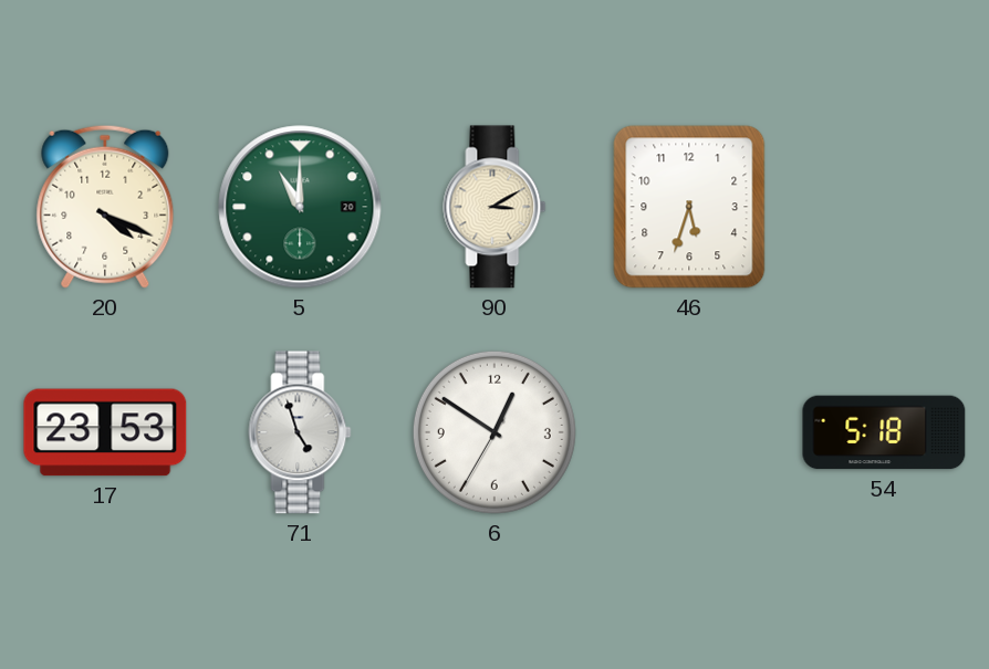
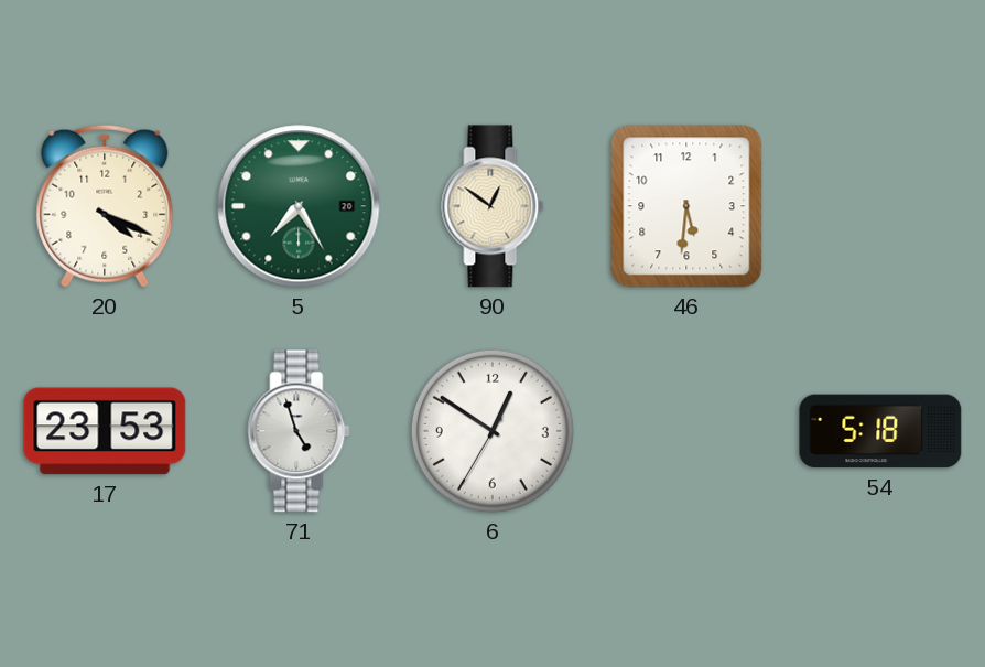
5: 11:00 -> 7:25 (299, 206)
90: 3:10 -> 12:51 (492, 206)
46: 5:33 -> 5:31 (686, 206)
